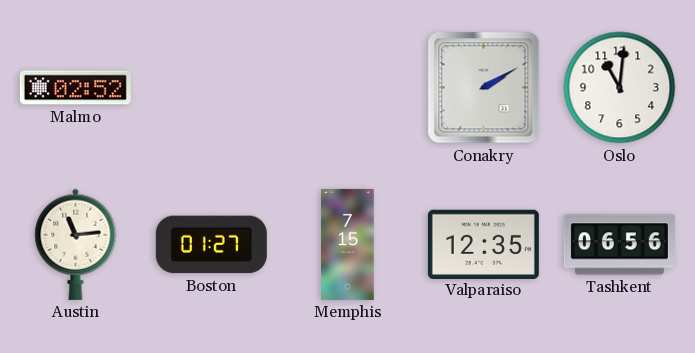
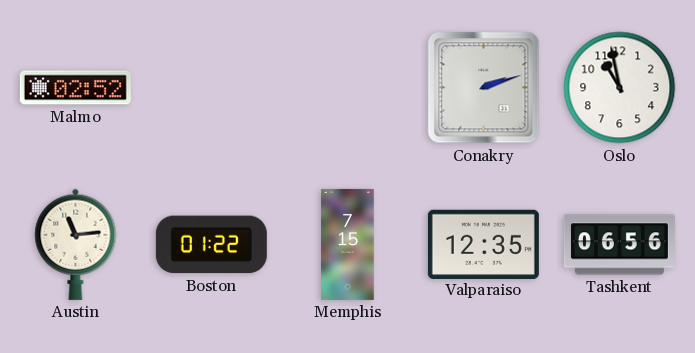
Conakry: 2:10 -> 2:12 (484, 88)
Oslo: 11:01 -> 10:58 (620, 88)
Boston: 01:27 -> 01:22 (211, 245)
